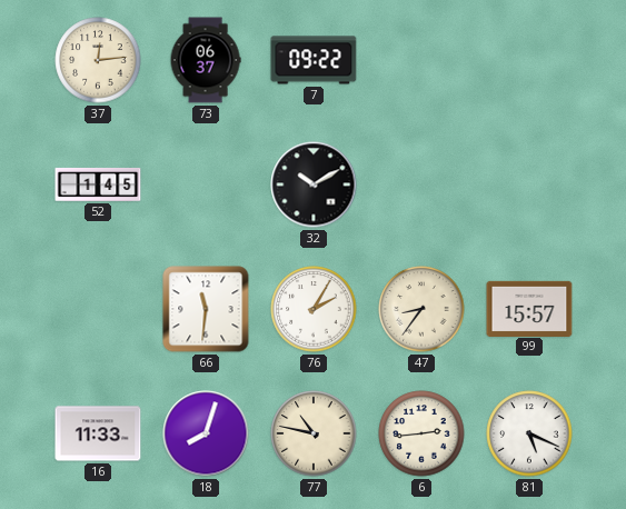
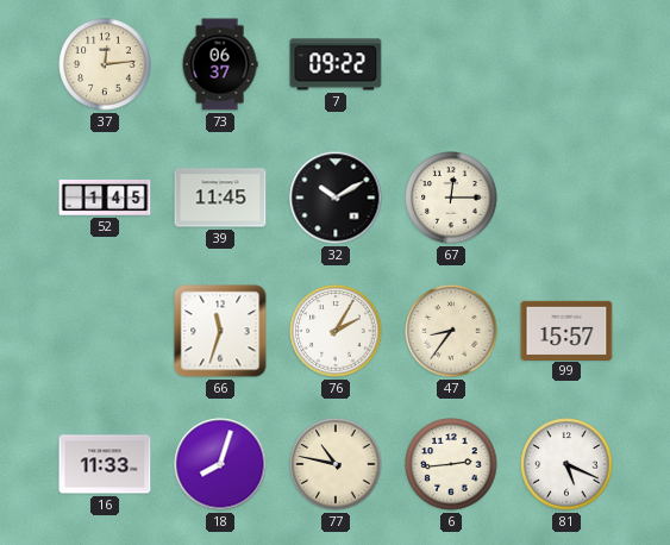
39: none -> 11:45 (220, 198)
67: none -> 12:15 (451, 198)
66: 11:31 -> 11:33 (220, 331)
